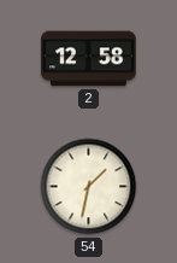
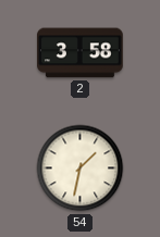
2: 12:58 -> 3:58 (81, 53)
